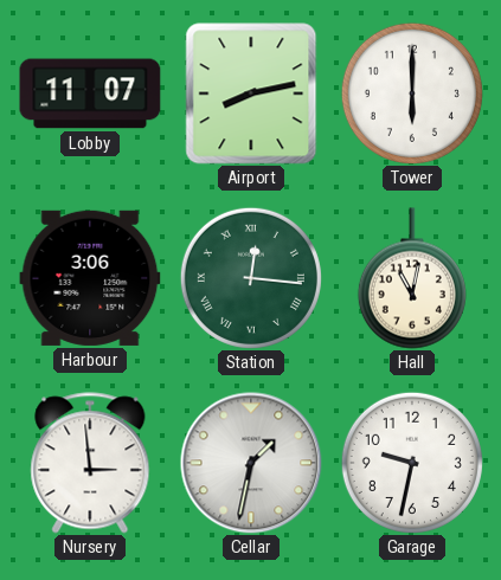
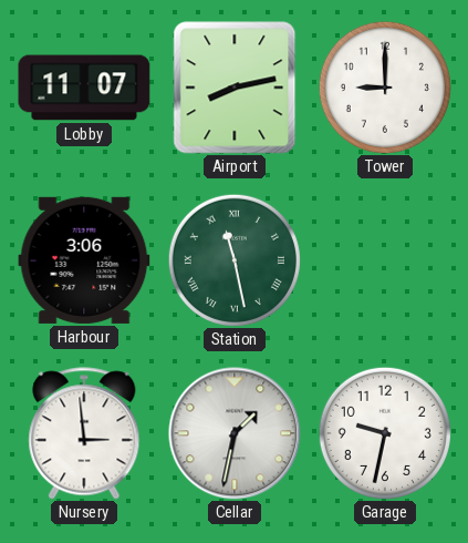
Tower: 6:00 -> 9:00 (385, 88)
Station: 12:16 -> 11:28 (235, 260)
Hall: 11:02 -> none (412, 278)
